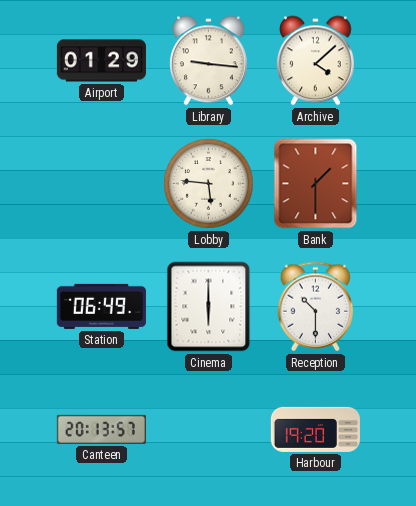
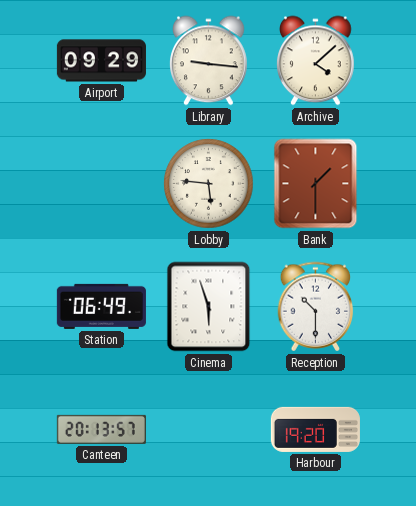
Airport: 01:29 -> 09:29 (101, 61)
Cinema: 6:00 -> 5:57 (209, 307)
